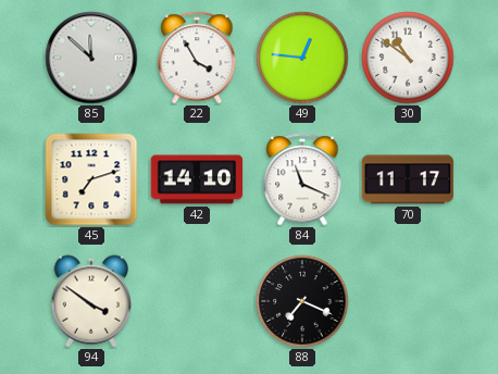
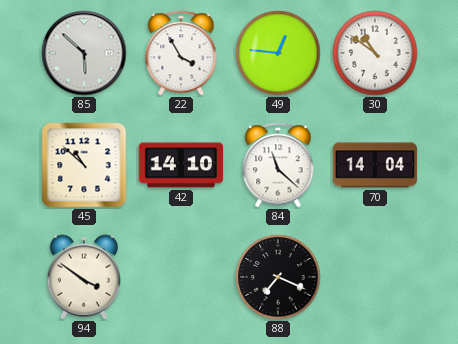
85: 11:52 -> 5:52 (84, 53)
45: 7:12 -> 10:52 (84, 165)
84: 11:19 -> 11:22 (278, 165)
70: 11:17 -> 14:04 (375, 165)
